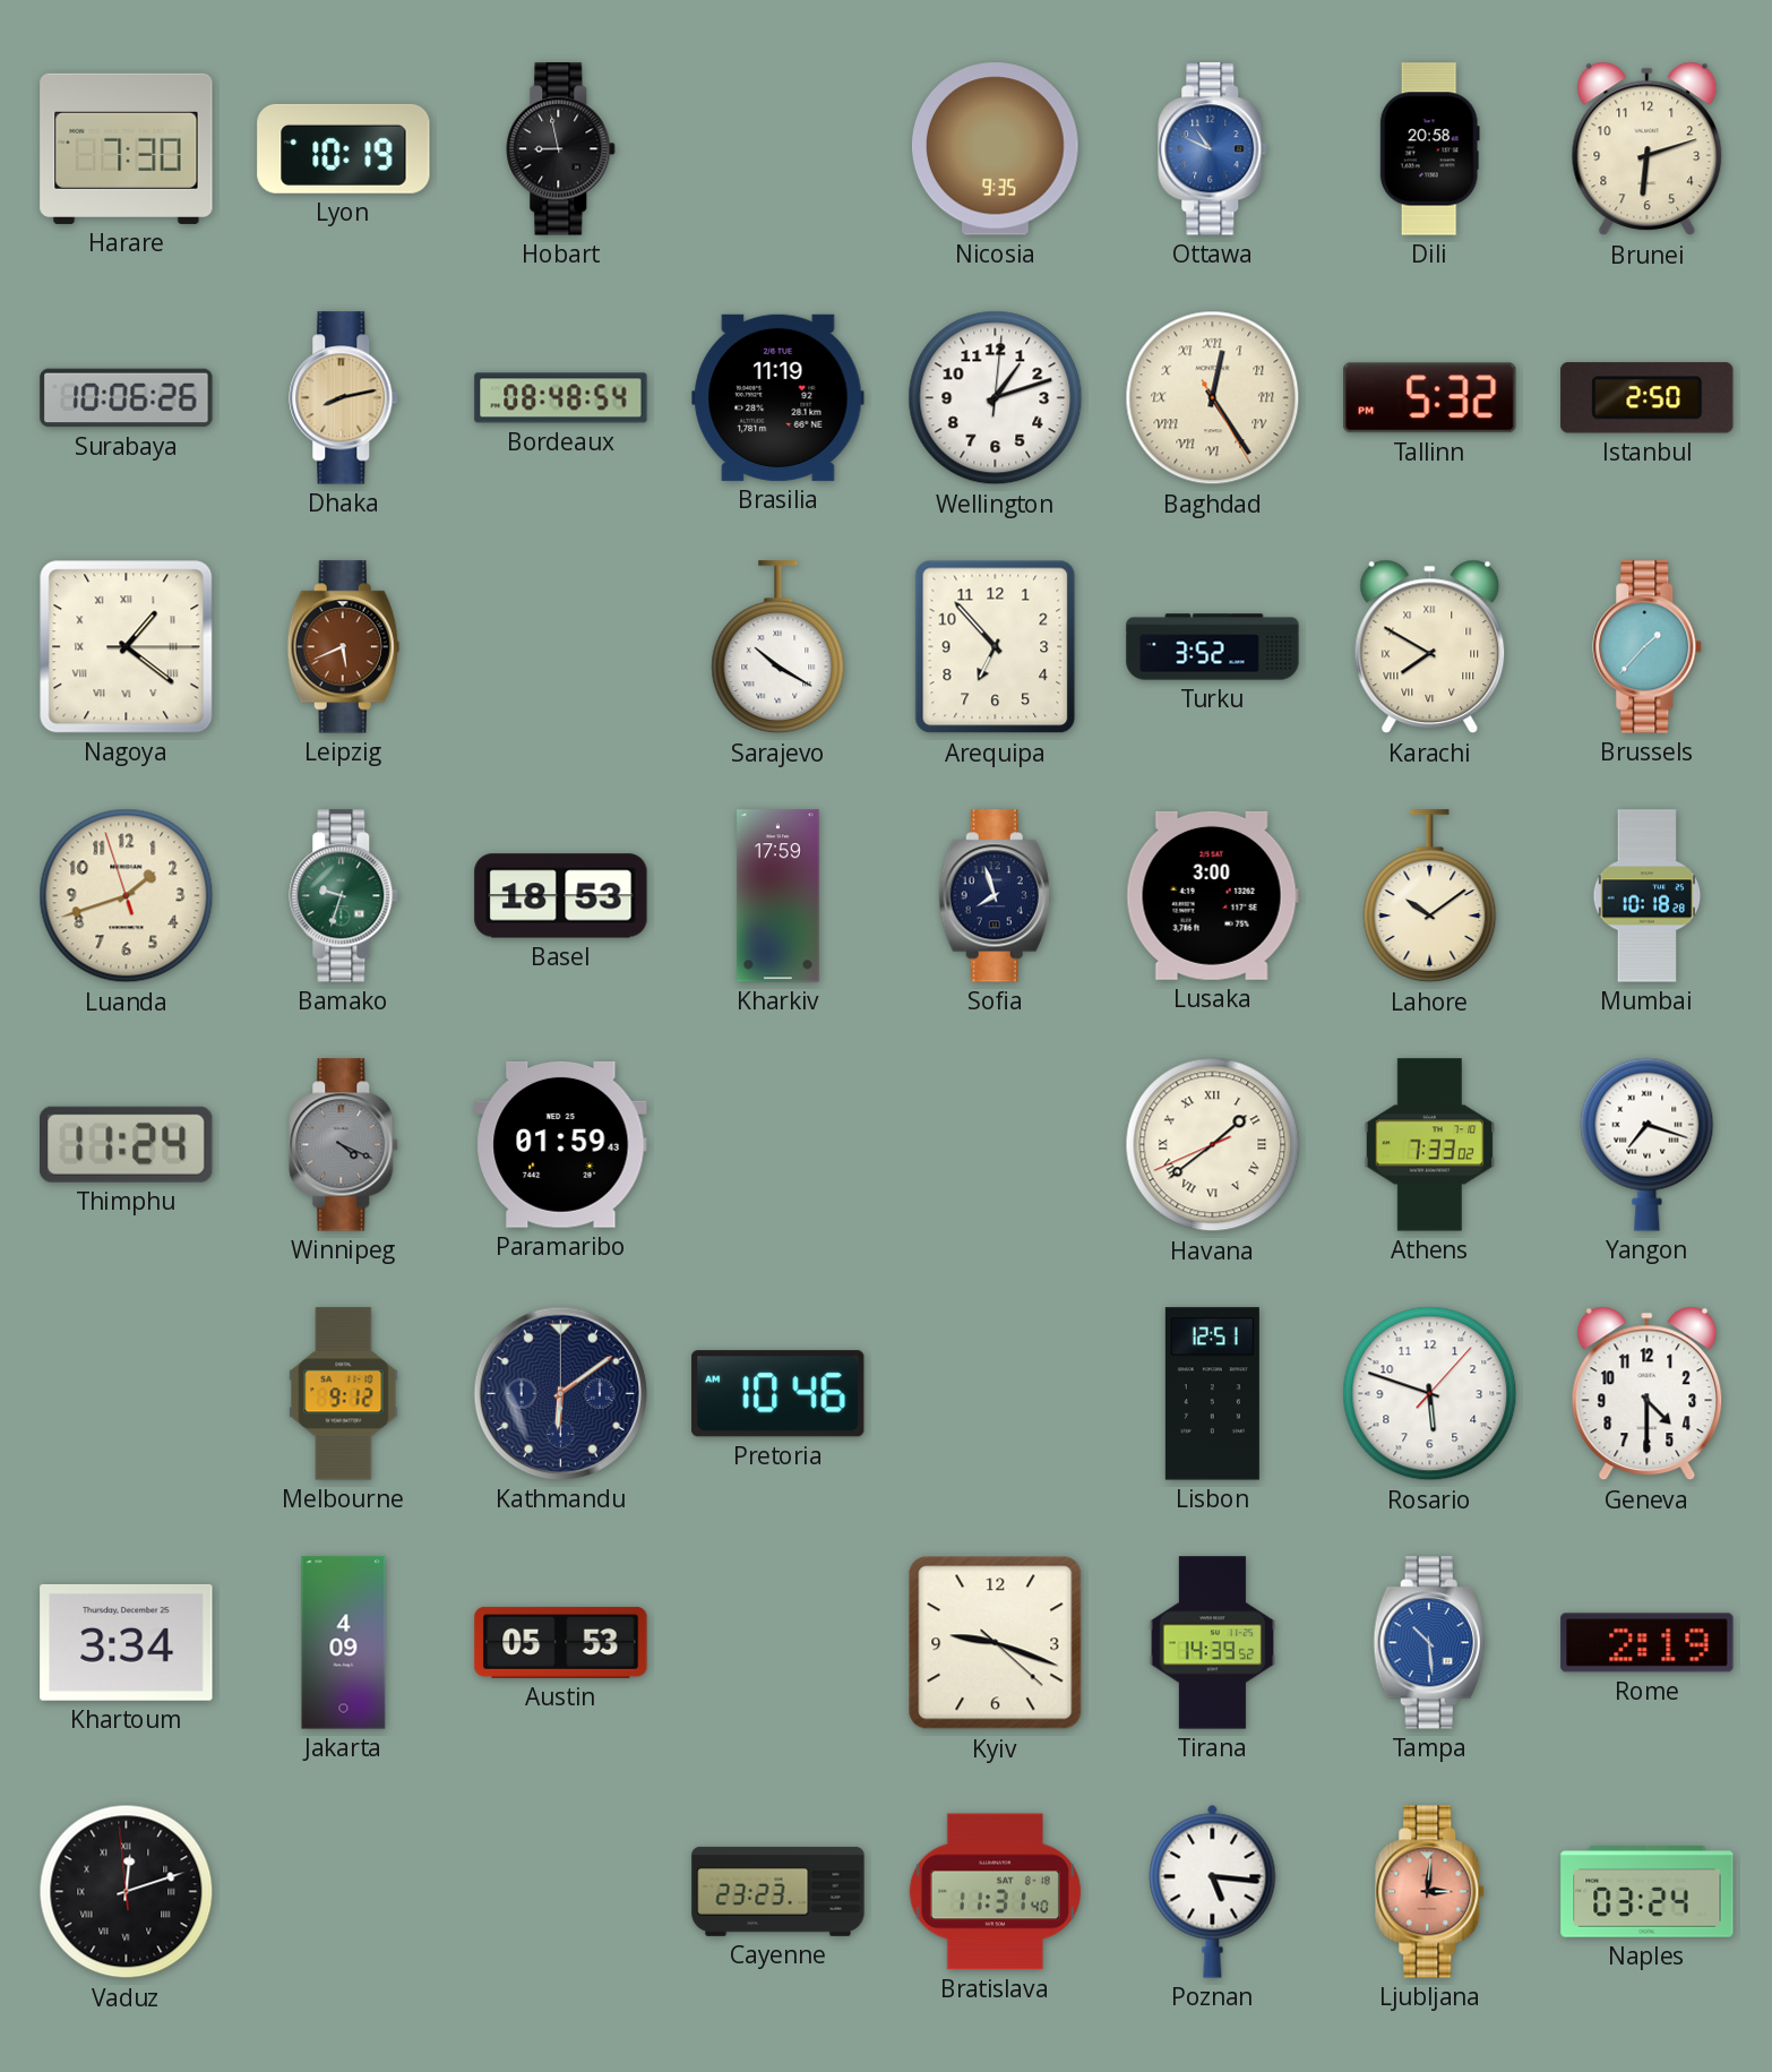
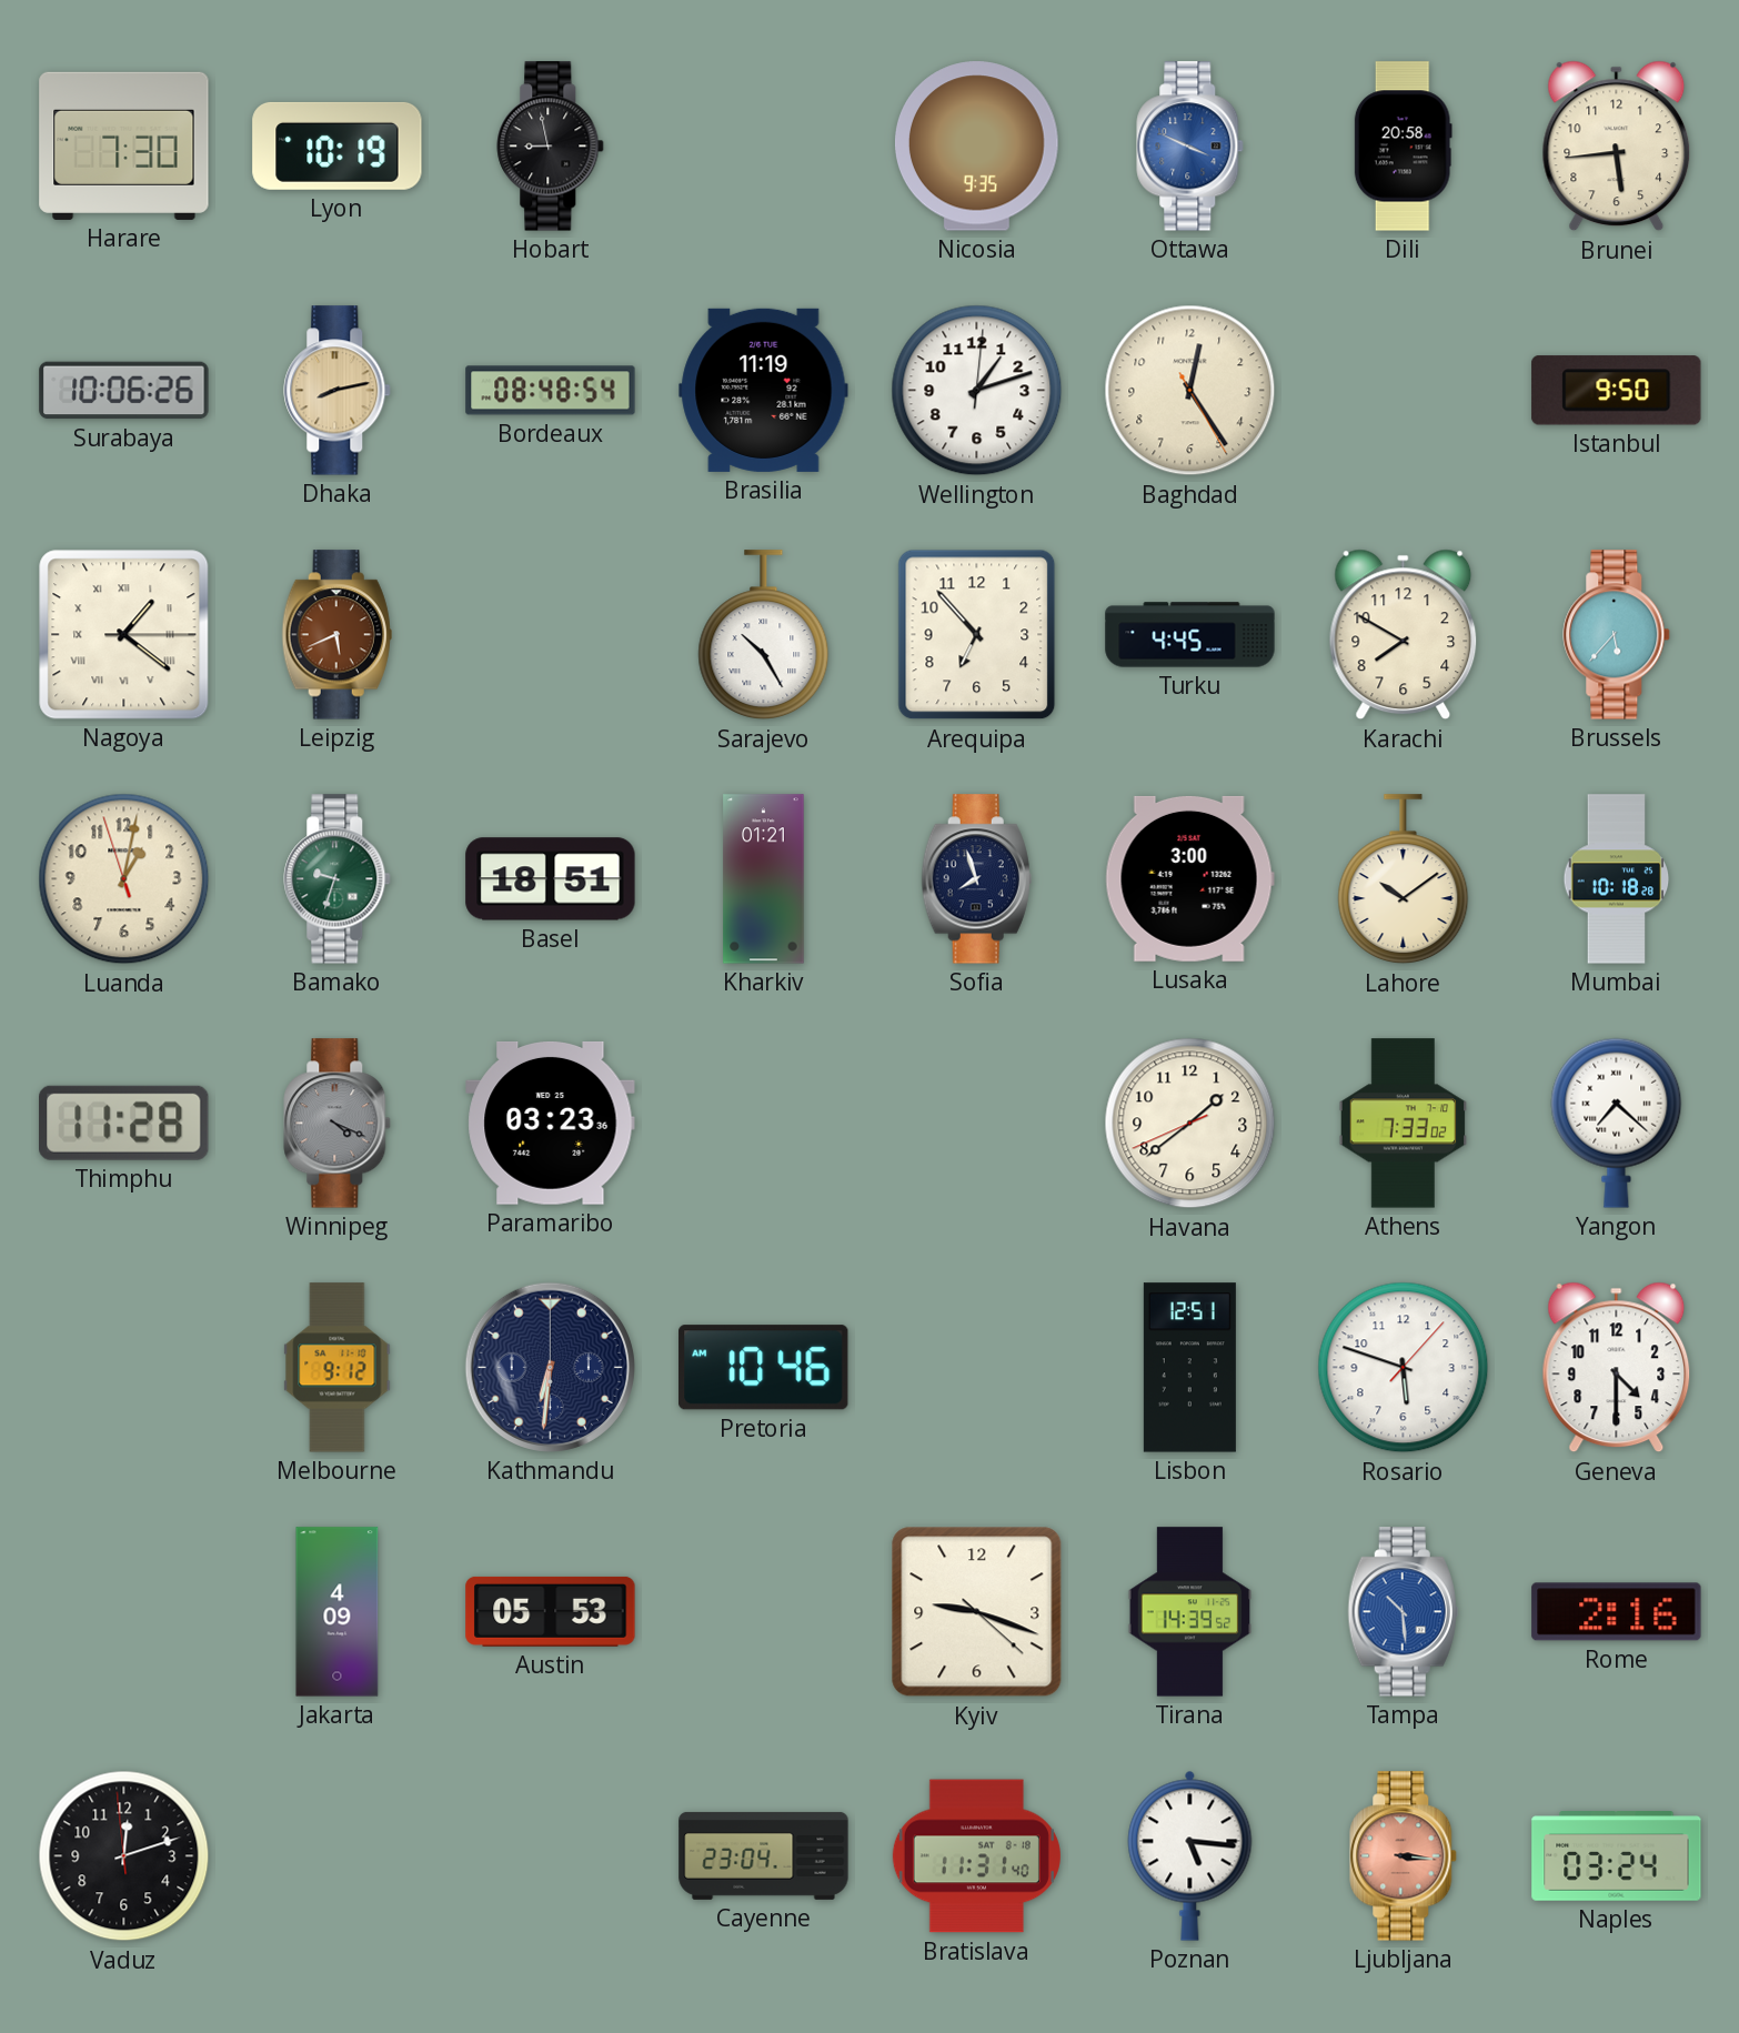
Ottawa: 10:49 -> 3:49 (1190, 147)
Brunei: 6:12 -> 5:44 (1617, 147)
Baghdad numerals: Roman -> Arabic (1190, 391)
Tallinn: 5:32 -> none (1430, 398)
Istanbul: 2:50 -> 9:50 (1617, 391)
Sarajevo: 10:20 -> 10:25 (764, 635)
Turku: 3:52 -> 4:45 (1190, 635)
Karachi numerals: Roman -> Arabic (1404, 635)
Brussels: 1:37 -> 5:37 (1617, 635)
Luanda: 1:41 -> 1:01 (124, 879)
Basel: 18:53 -> 18:51 (551, 879)
Kharkiv: 17:59 -> 01:21 (764, 879)
Thimphu: 11:24 -> 11:28 (124, 1123)
Paramaribo: 01:59 -> 03:23 (551, 1123)
Havana numerals: Roman -> Arabic (1190, 1124)
Yangon: 7:18 -> 7:22 (1617, 1123)
Kathmandu: 6:09 -> 6:31 (550, 1367)
Khartoum: 3:34 -> none (127, 1642)
Rome: 2:19 -> 2:16 (1617, 1612)
Vaduz numerals: Roman -> Arabic (124, 1856)
Cayenne: 23:23 -> 23:04 (764, 1855)
Ljubljana: 3:01 -> 3:16 (1404, 1856)
